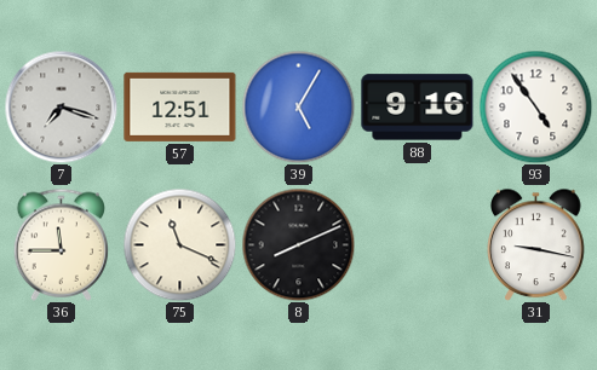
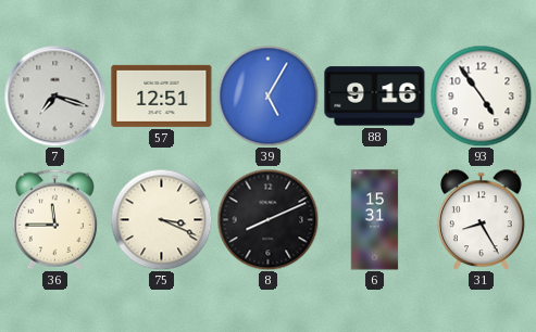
75: 11:19 -> 3:19 (161, 219)
6: none -> 15:31 (375, 220)
31: 9:17 -> 8:25 (482, 219)
